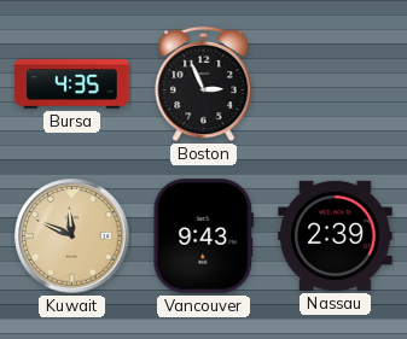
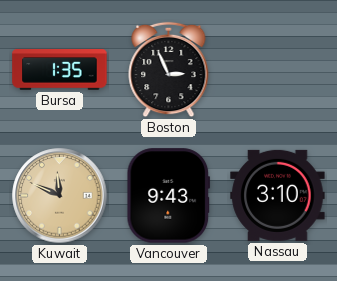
Bursa: 4:35 -> 1:35 (60, 70)
Nassau: 2:39 -> 3:10 (278, 195)
